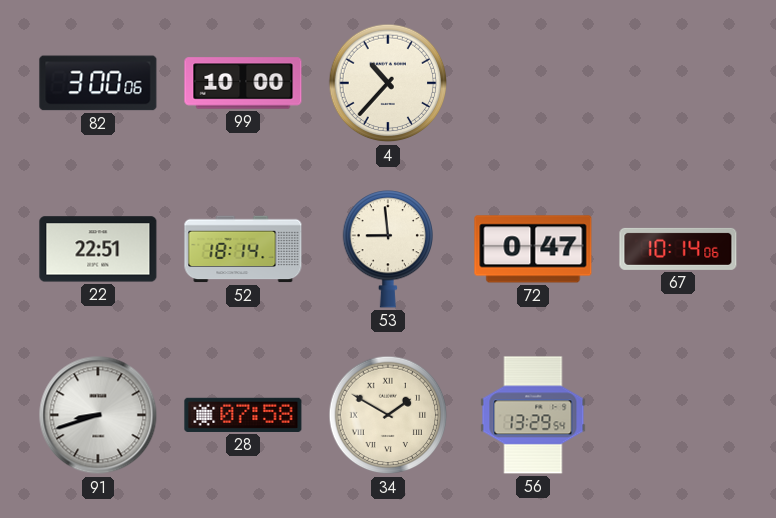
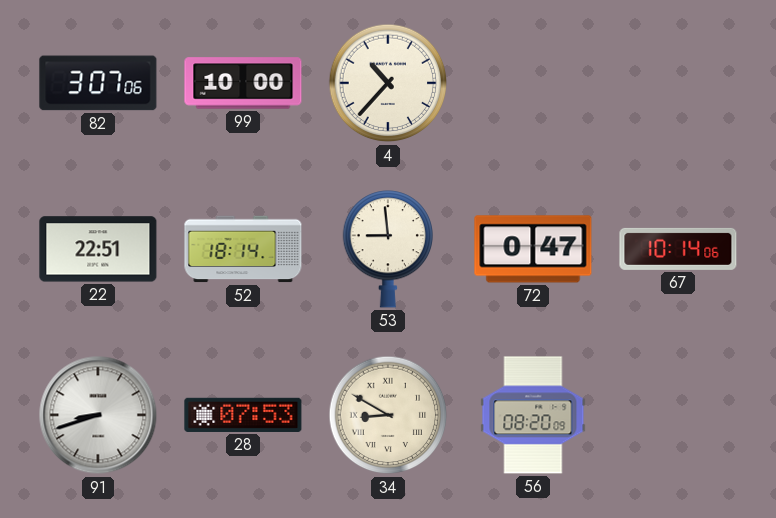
82: 3:00 -> 3:07 (98, 83)
28: 07:58 -> 07:53 (243, 415)
34: 1:50 -> 8:50 (388, 415)
56: 13:29 -> 08:20 (533, 415)
